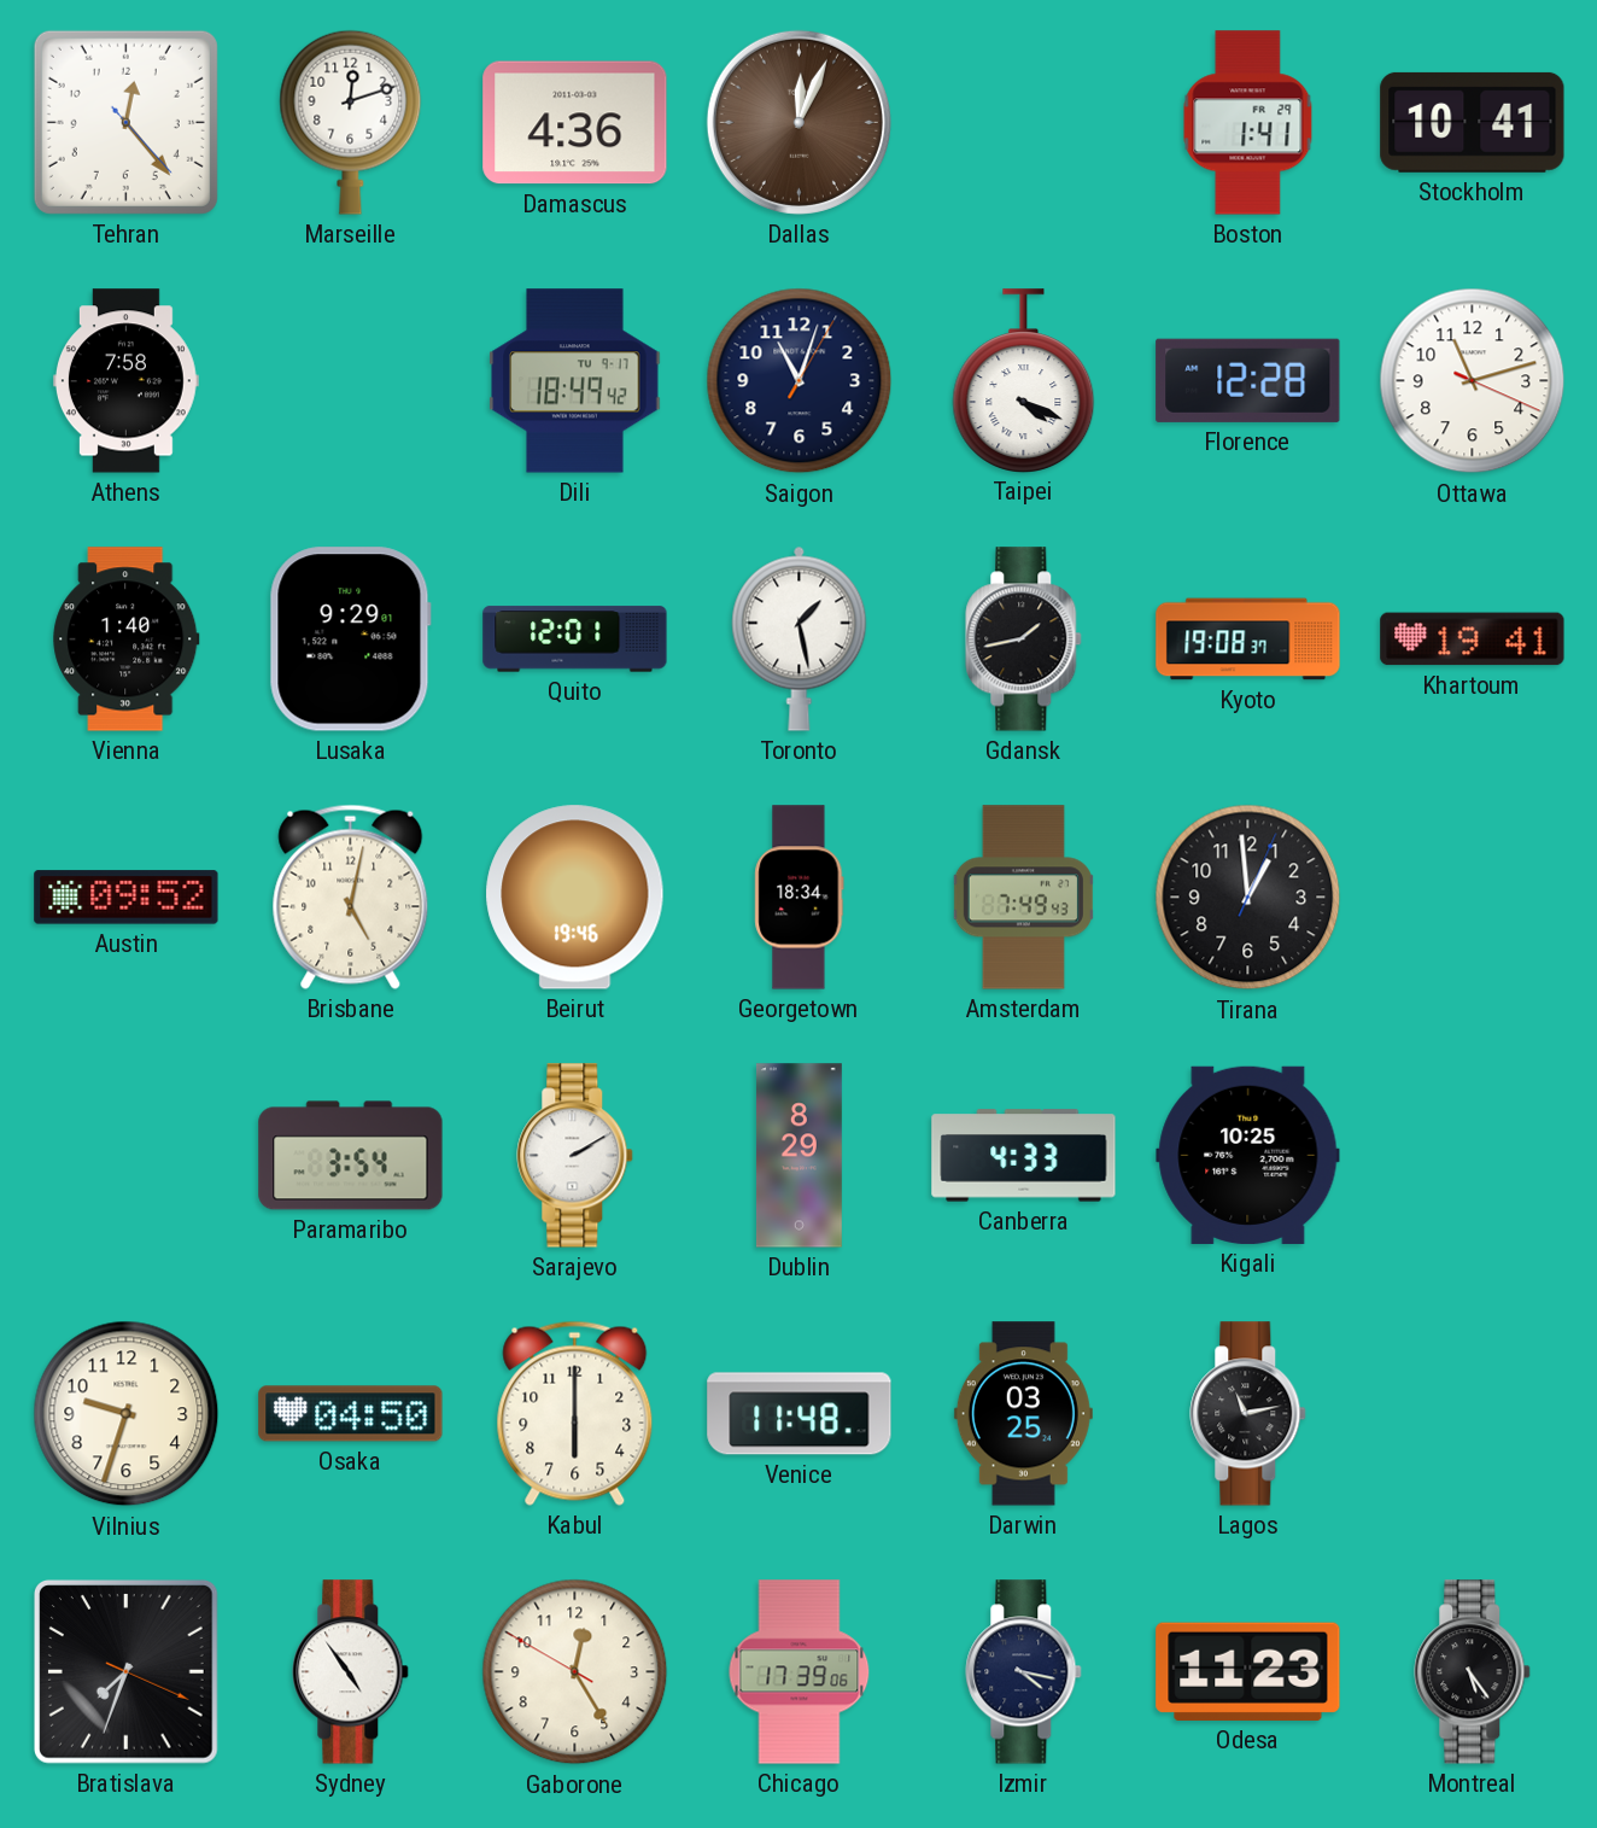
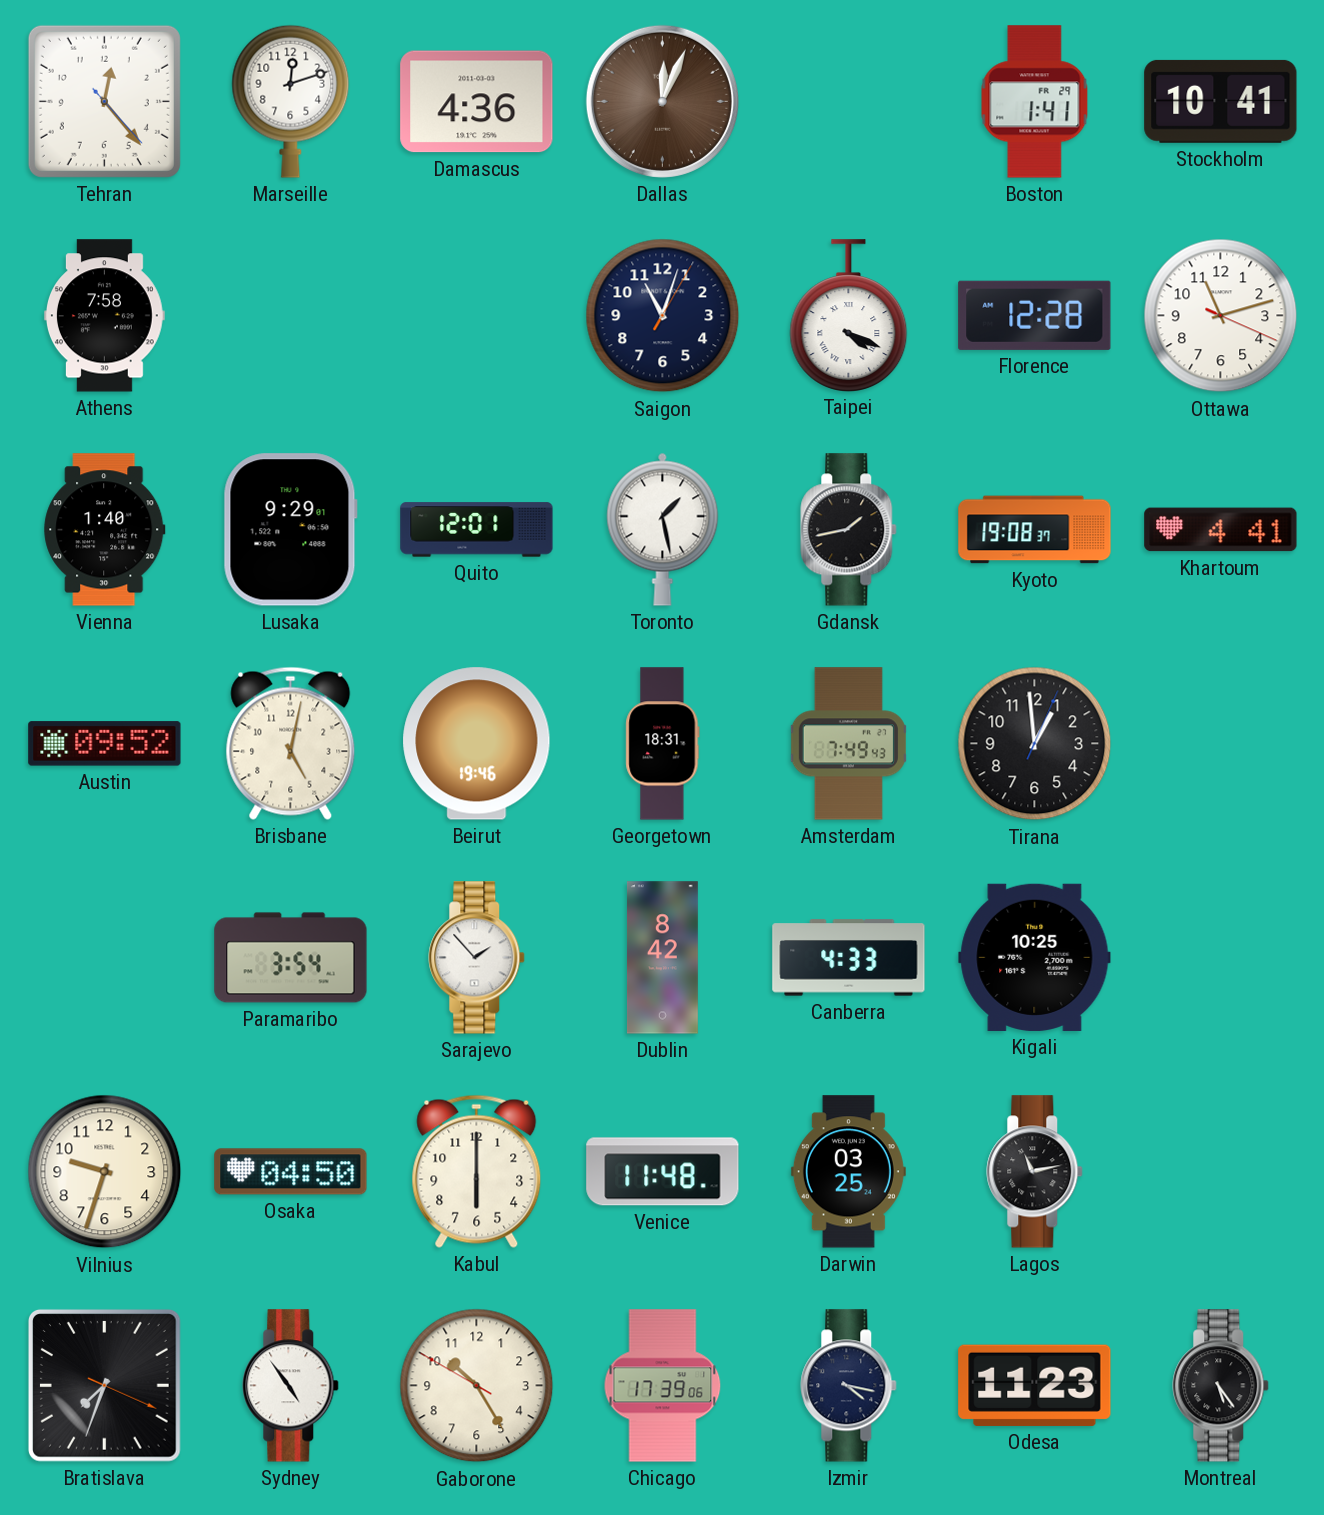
Dili: 18:49 -> none (575, 381)
Khartoum: 19:41 -> 4:41 (1221, 530)
Georgetown: 18:34 -> 18:31 (663, 744)
Sarajevo: 2:10 -> 1:53 (477, 958)
Dublin: 8:29 -> 8:42 (662, 958)
Gaborone: 12:24 -> 10:24 (477, 1386)
